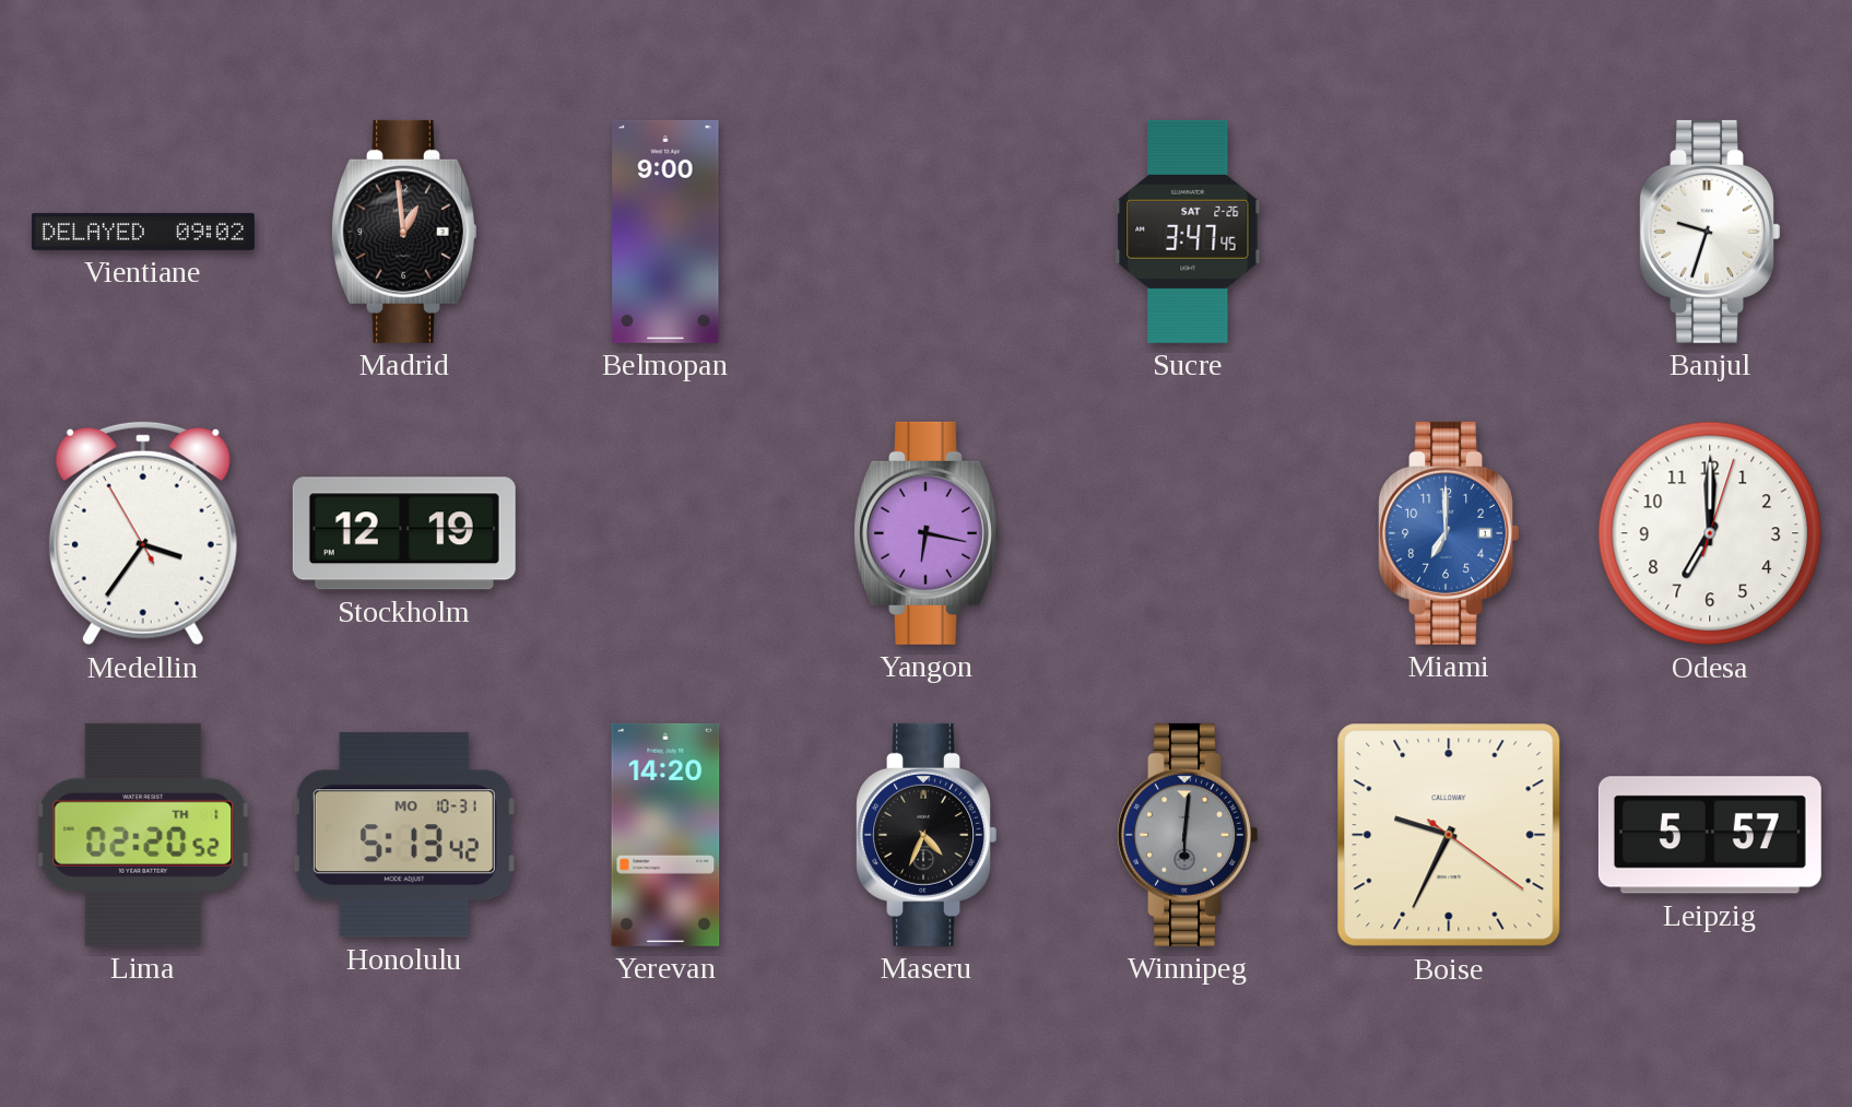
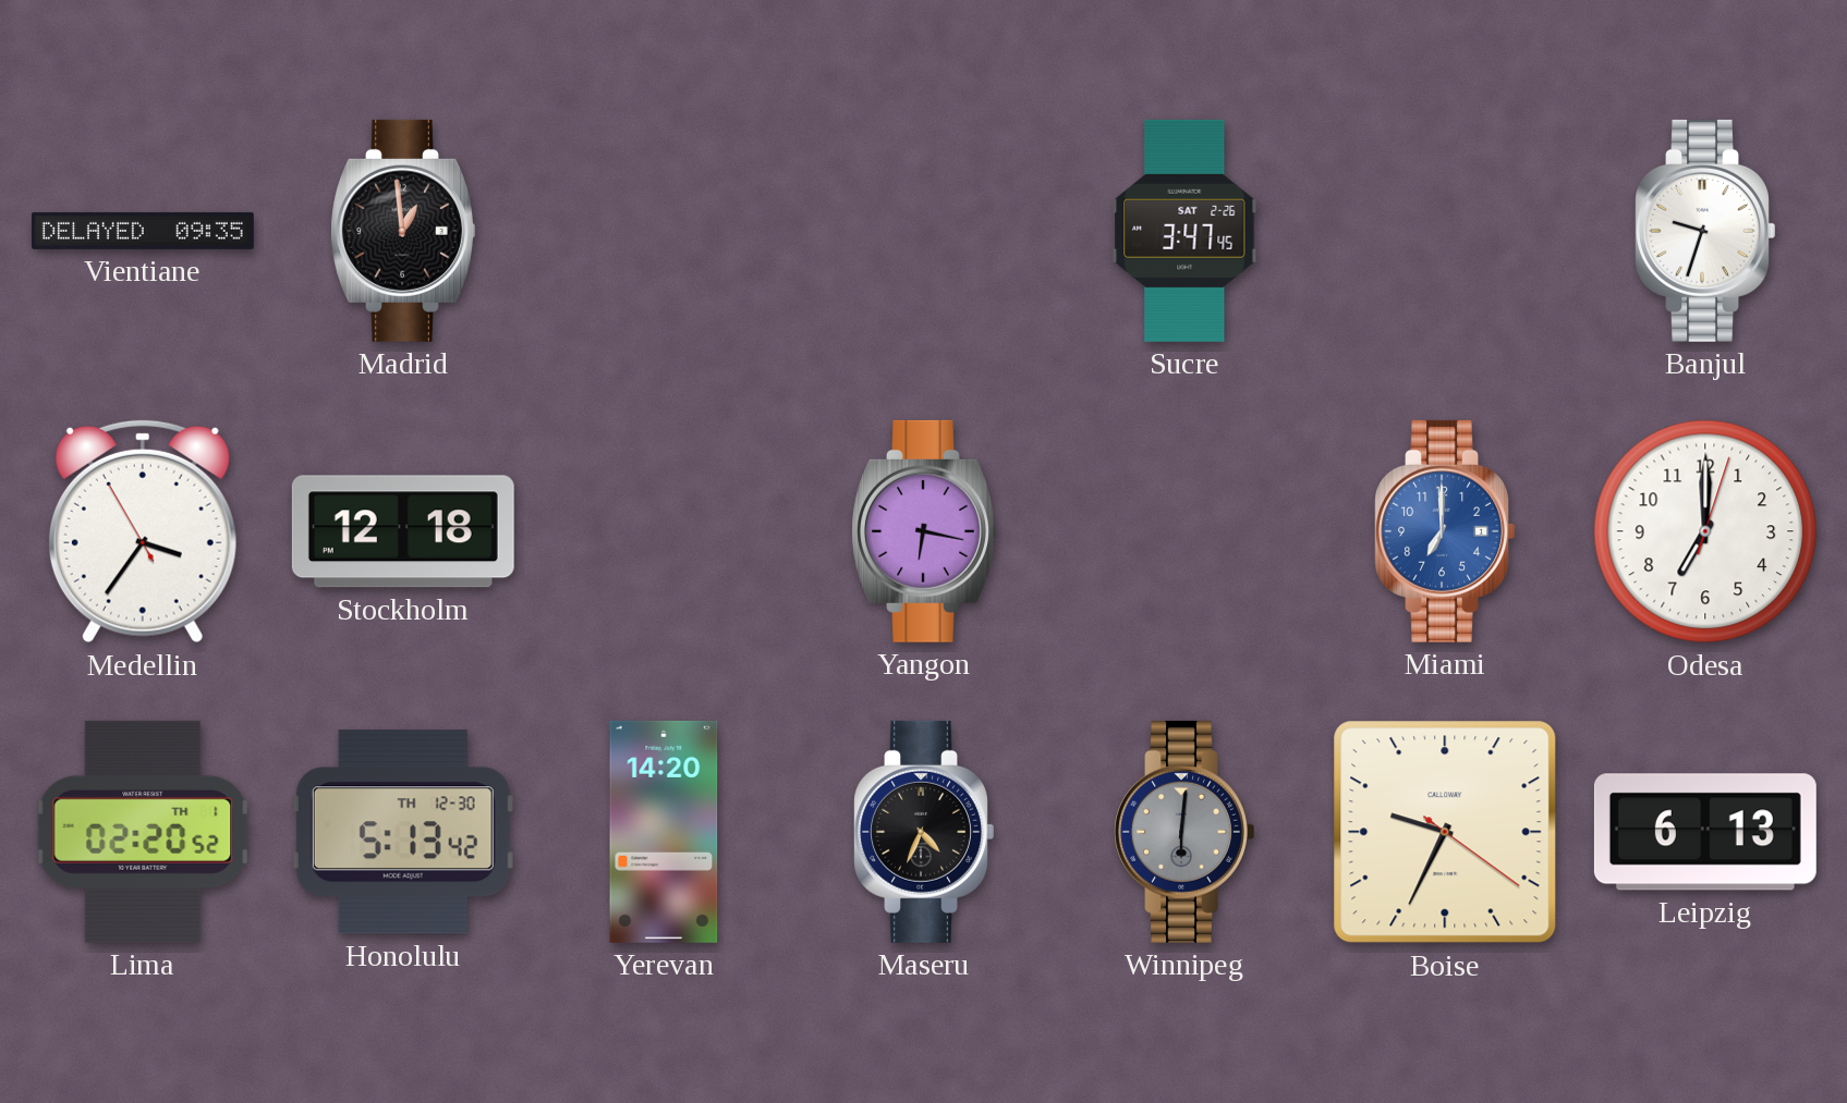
Vientiane: 09:02 -> 09:35 (143, 231)
Belmopan: 9:00 -> none (665, 232)
Stockholm: 12:19 -> 12:18 (403, 531)
Honolulu date: MO 10-31 -> TH 12-30 (403, 832)
Leipzig: 5:57 -> 6:13 (1705, 832)
